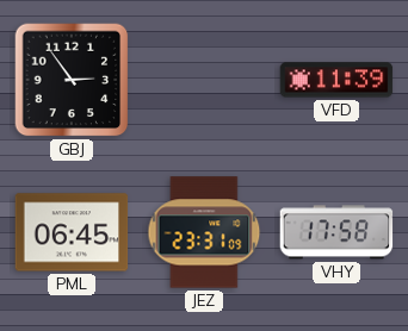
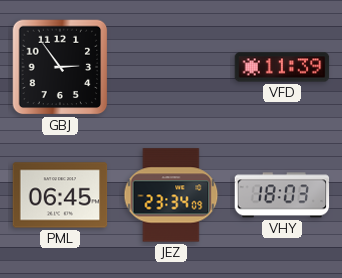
JEZ: 23:31 -> 23:34 (171, 195)
VHY: 17:58 -> 18:03 (282, 195)
